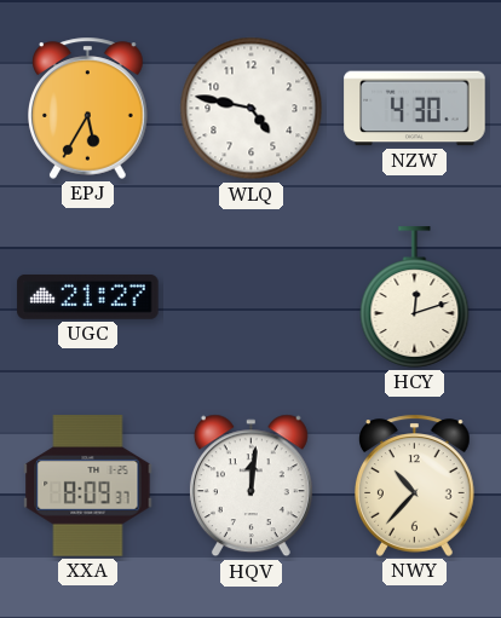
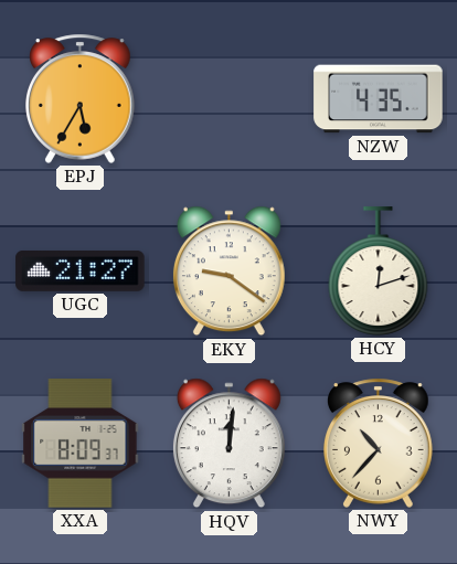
WLQ: 4:47 -> none (252, 109)
NZW: 4:30 -> 4:35 (379, 99)
EKY: none -> 9:21 (228, 272)
